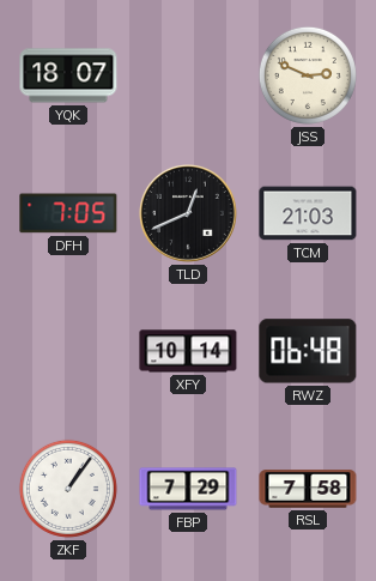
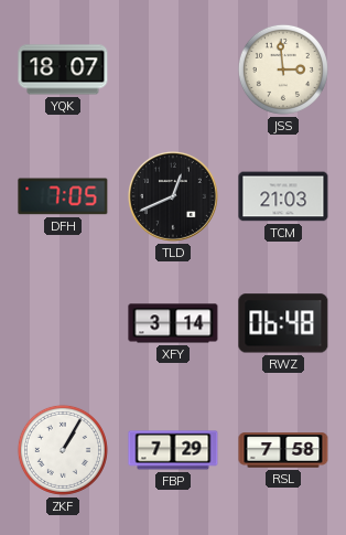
JSS: 2:49 -> 2:59 (283, 69)
XFY: 10:14 -> 3:14 (173, 323)
ZKF: 1:06 -> 1:05 (63, 450)
